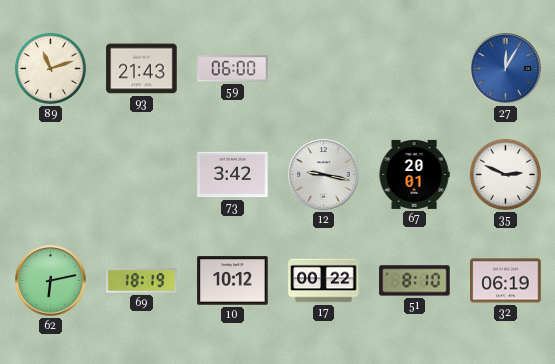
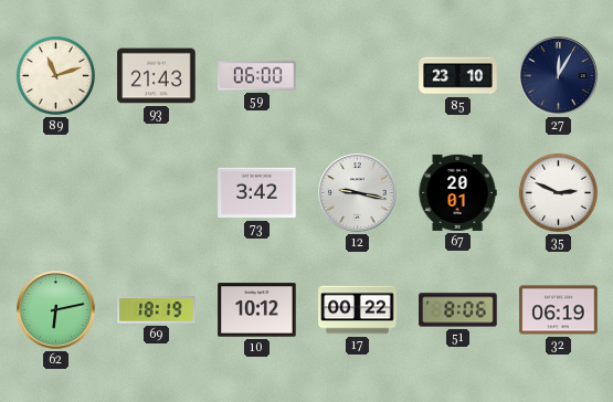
85: none -> 23:10 (458, 76)
27 dial: blue -> navy (559, 76)
51: 8:10 -> 8:06 (458, 310)
